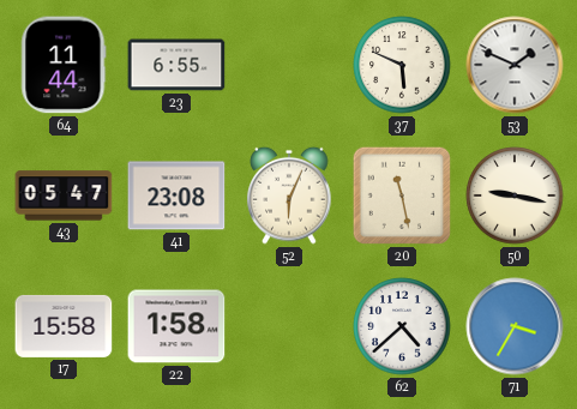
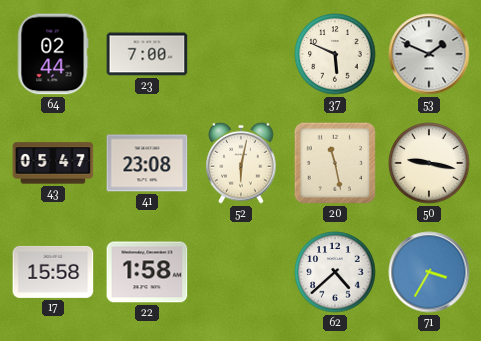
64: 11:44 -> 02:44 (53, 54)
23: 6:55 -> 7:00 (147, 54)
52: 6:04 -> 6:02 (241, 163)
